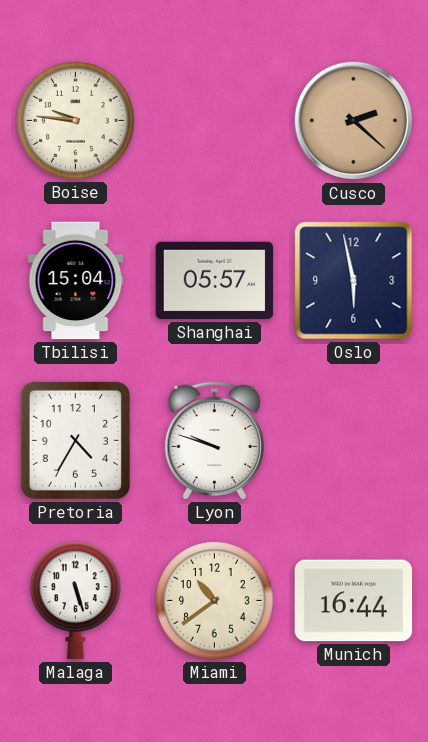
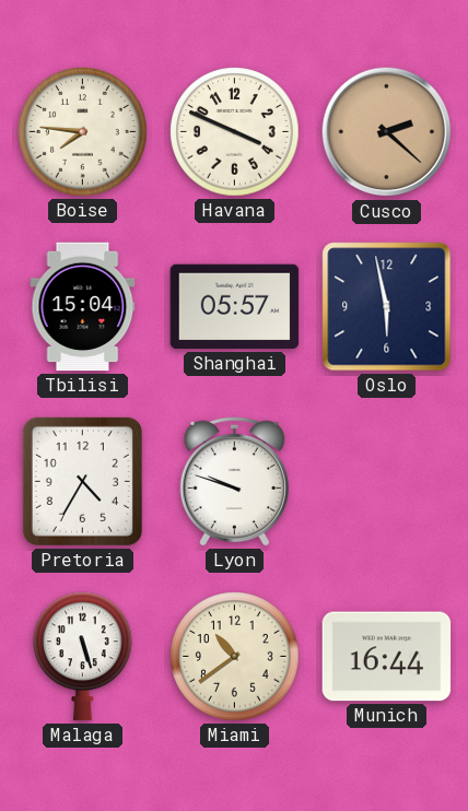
Boise: 9:46 -> 7:46 (83, 132)
Havana: none -> 3:49 (235, 132)
